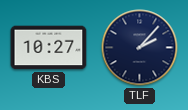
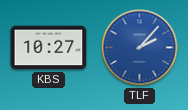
TLF dial: navy -> blue (140, 48)
